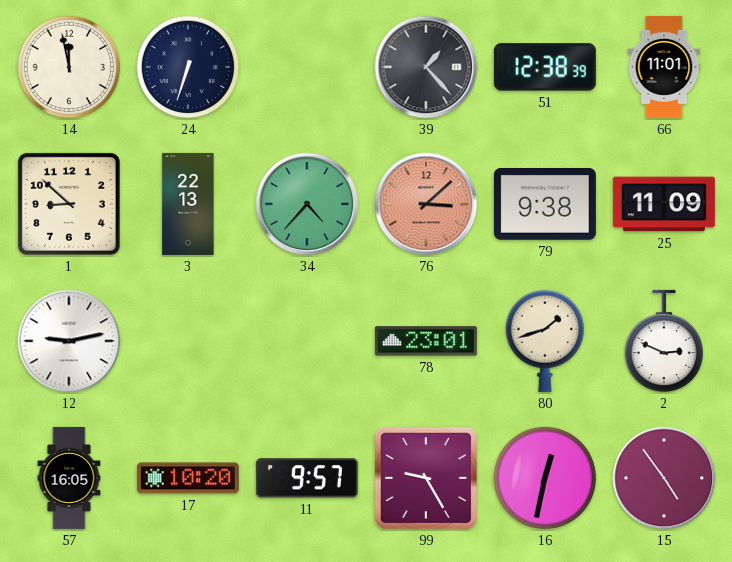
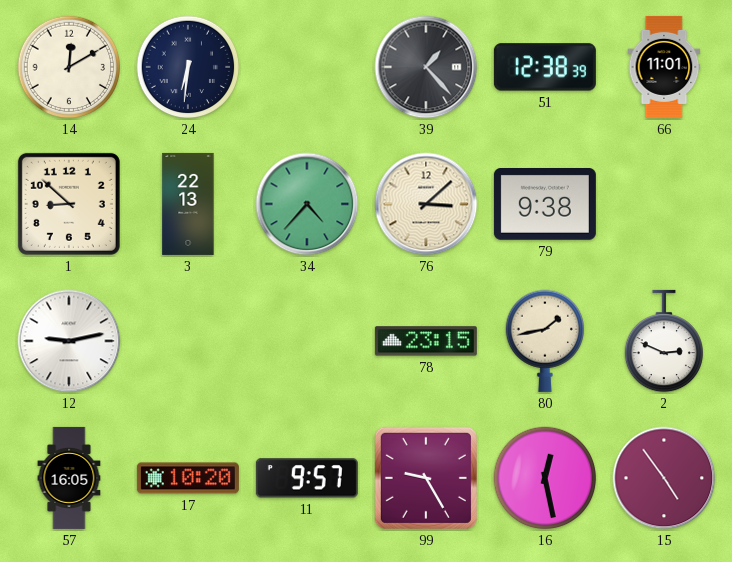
14: 11:58 -> 12:10 (69, 67)
24: 6:33 -> 6:31 (188, 67)
76 dial: salmon -> cream (426, 204)
25: 11:09 -> none (664, 204)
78: 23:01 -> 23:15 (426, 341)
80: 1:42 -> 1:43 (544, 341)
16: 12:32 -> 12:28 (545, 478)
